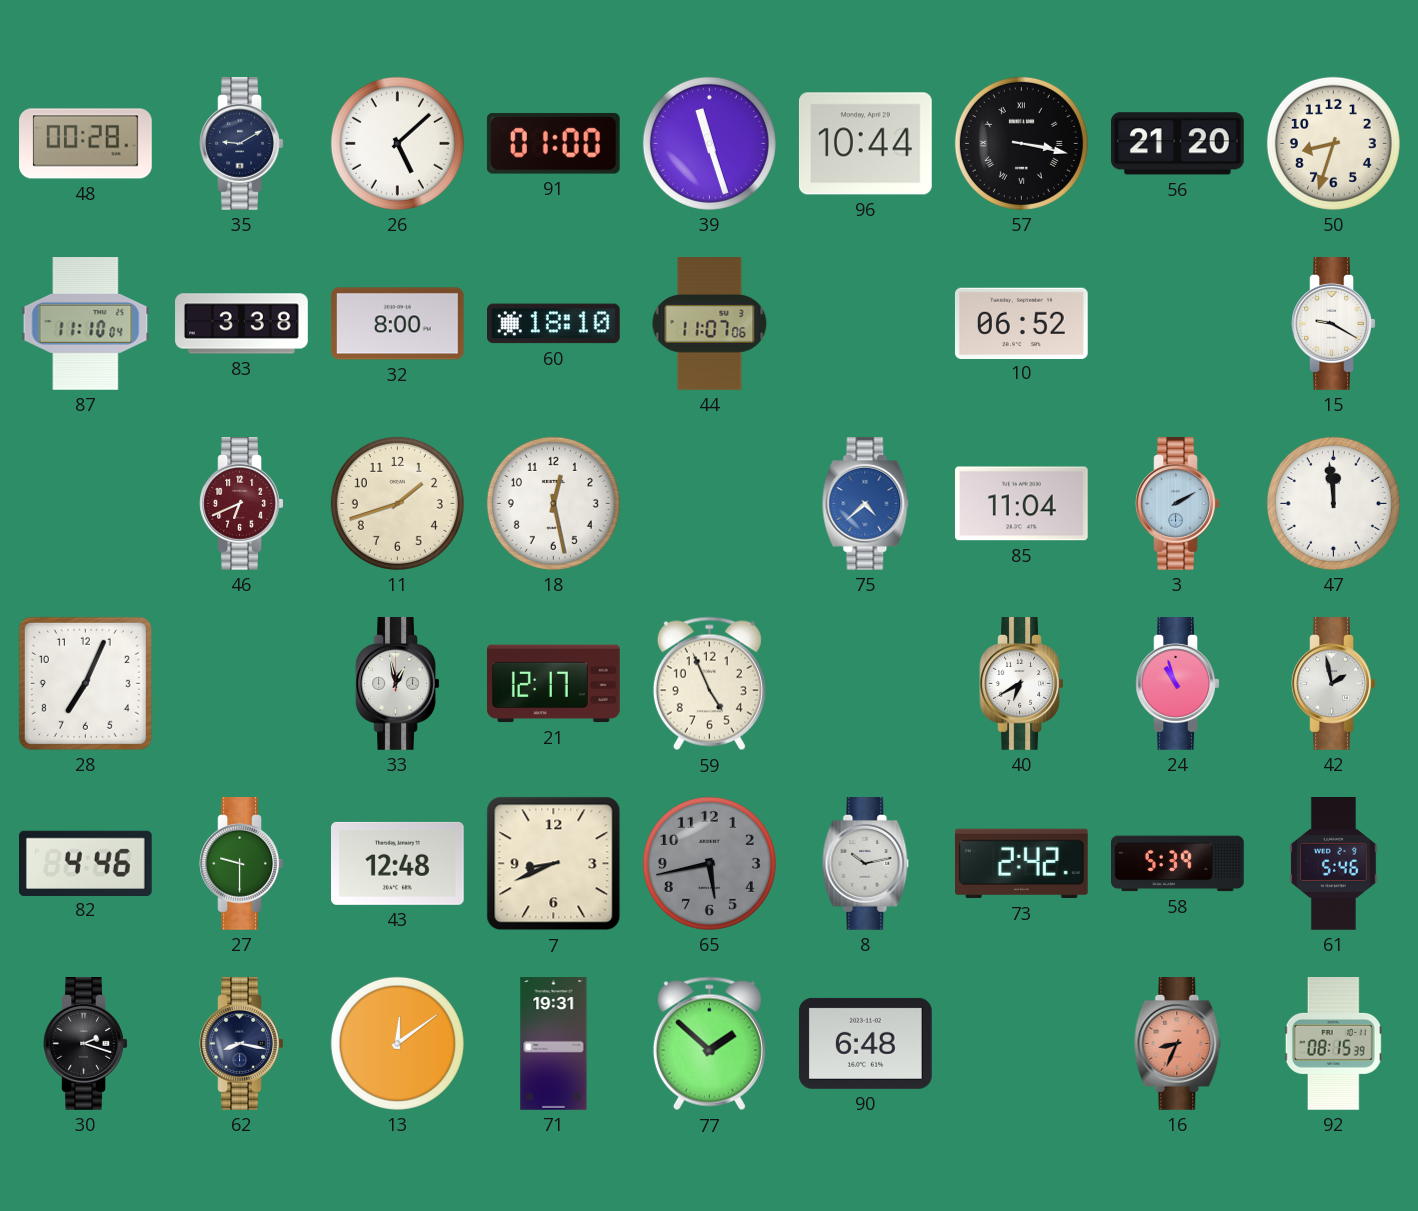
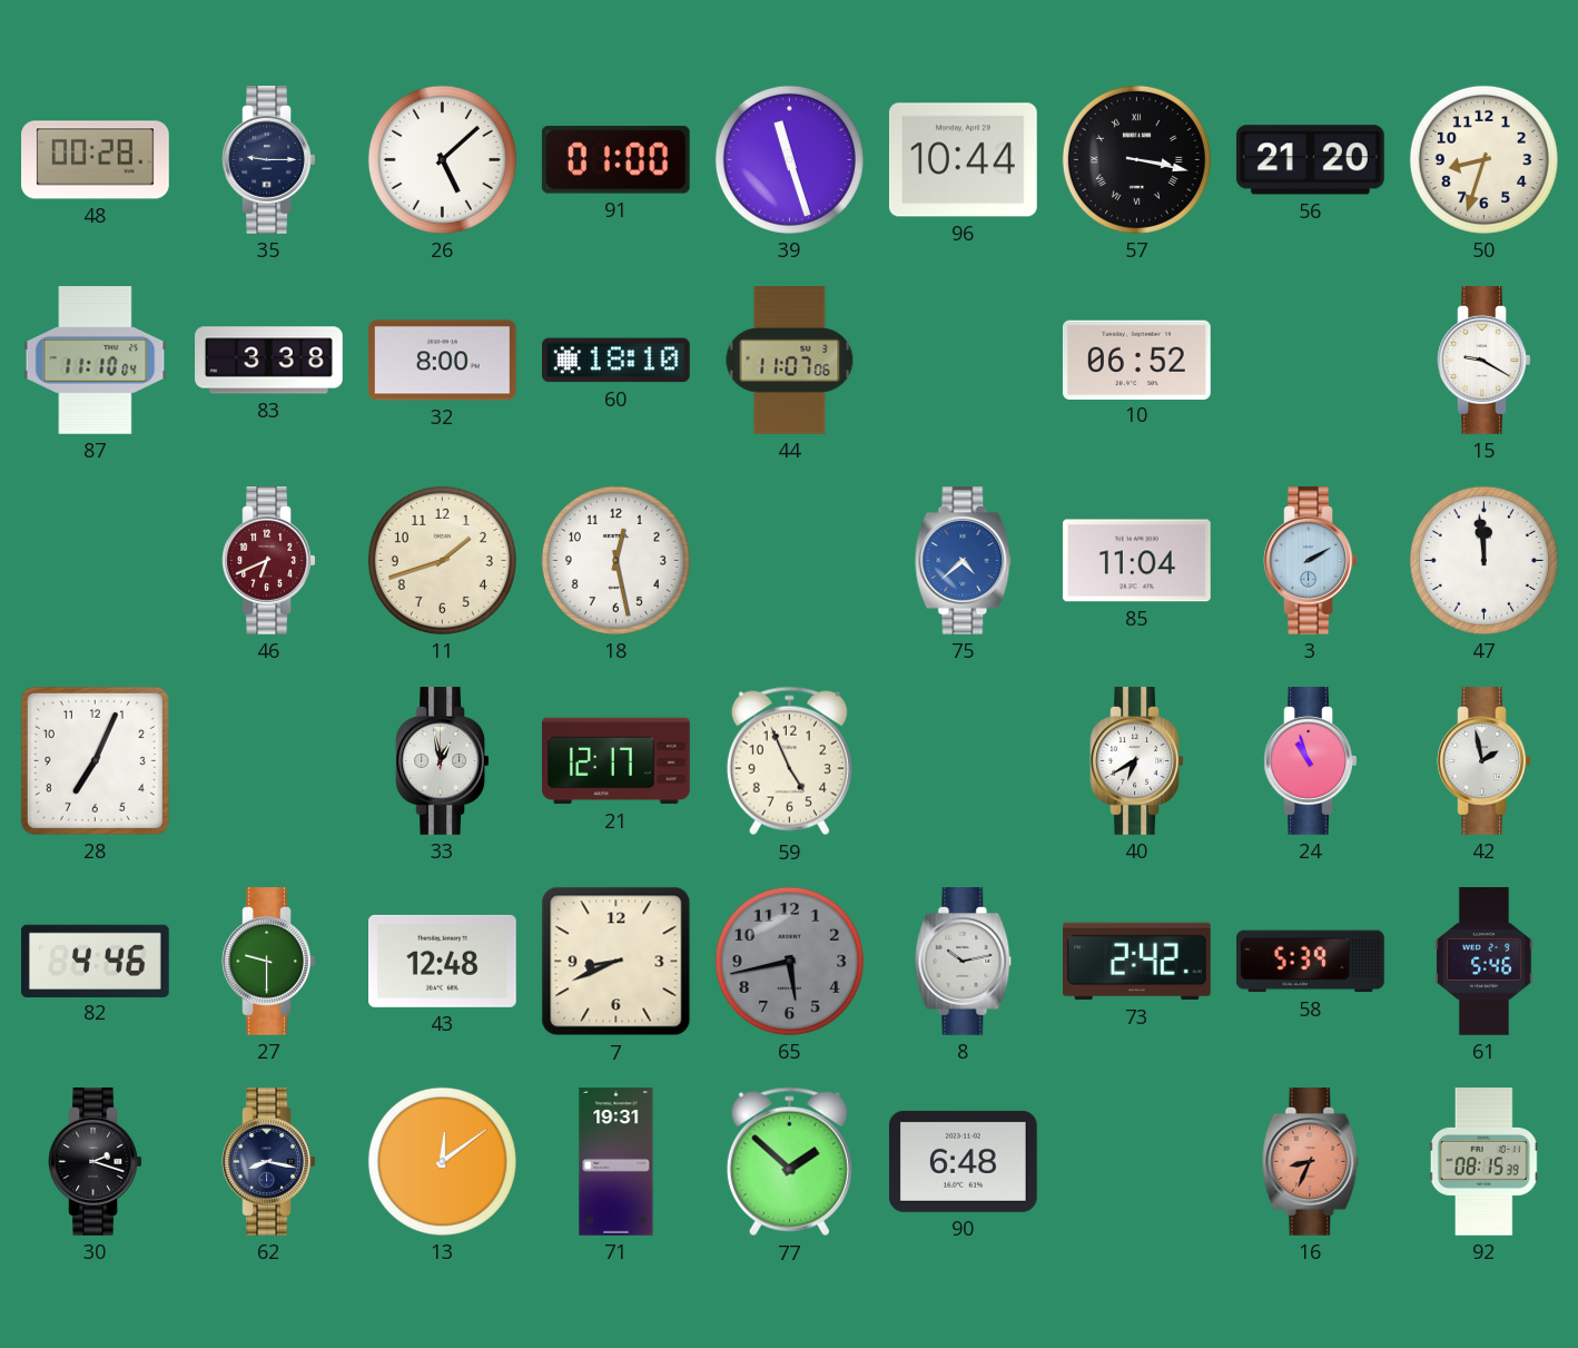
35: 9:10 -> 9:15 (269, 160)
